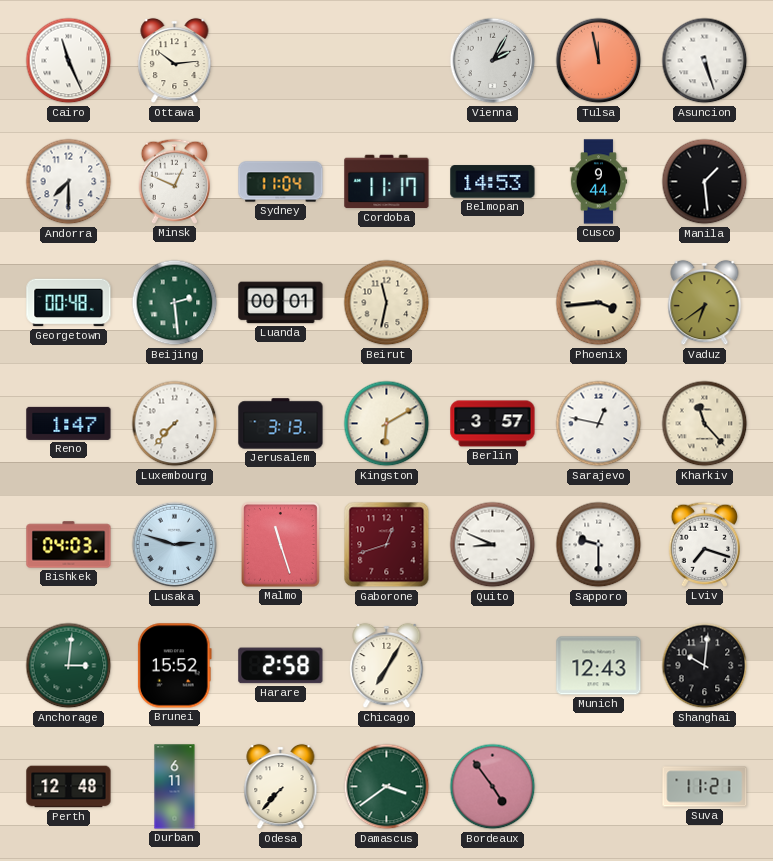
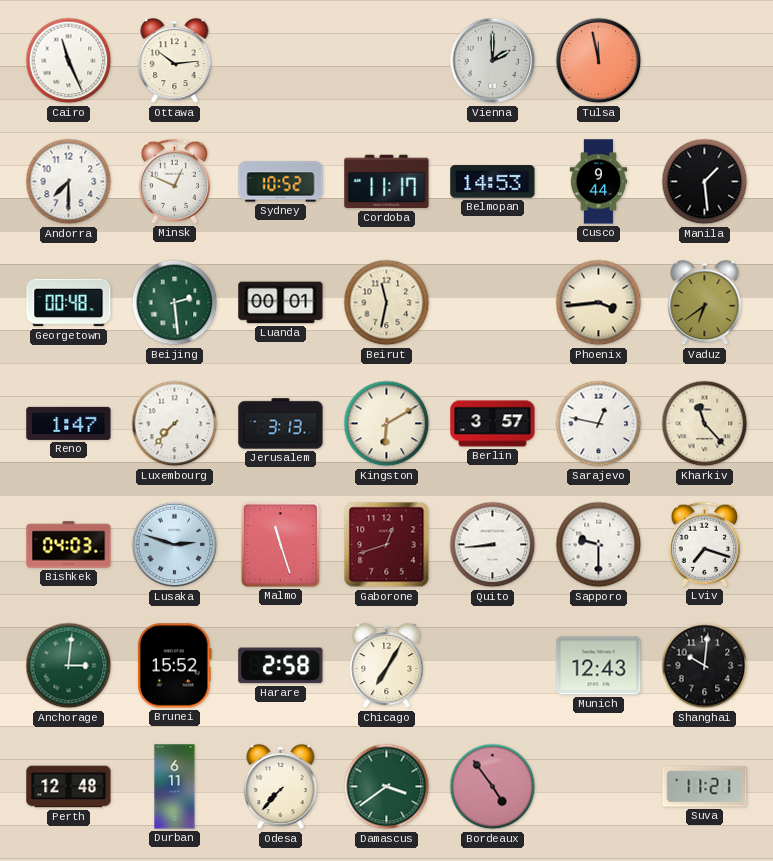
Vienna: 2:05 -> 2:00 (493, 61)
Asuncion: 5:27 -> none (705, 61)
Sydney: 11:04 -> 10:52 (281, 182)
Quito: 8:49 -> 8:44 (493, 545)
